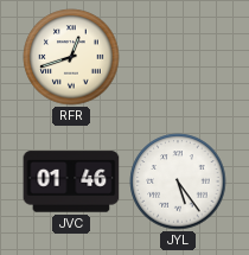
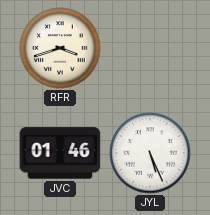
RFR: 12:42 -> 3:42 (60, 48)
JYL: 5:24 -> 5:26 (150, 153)
